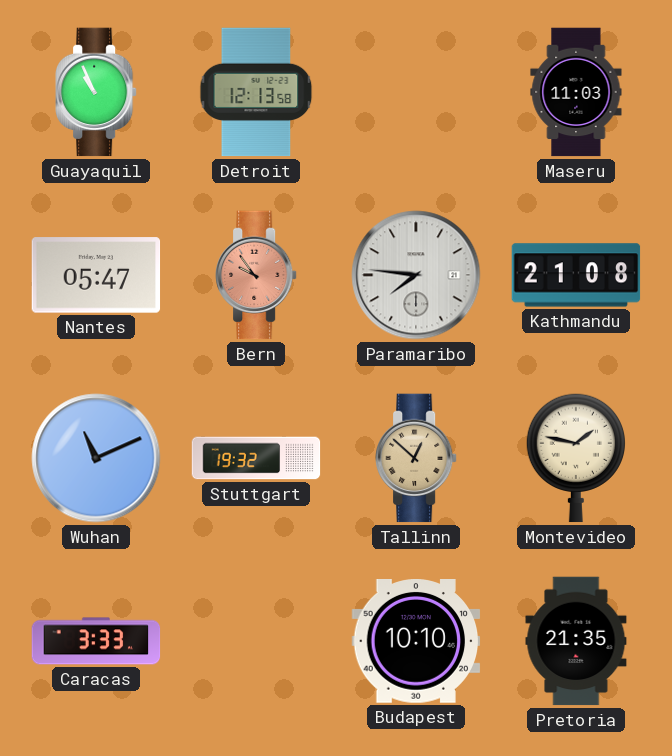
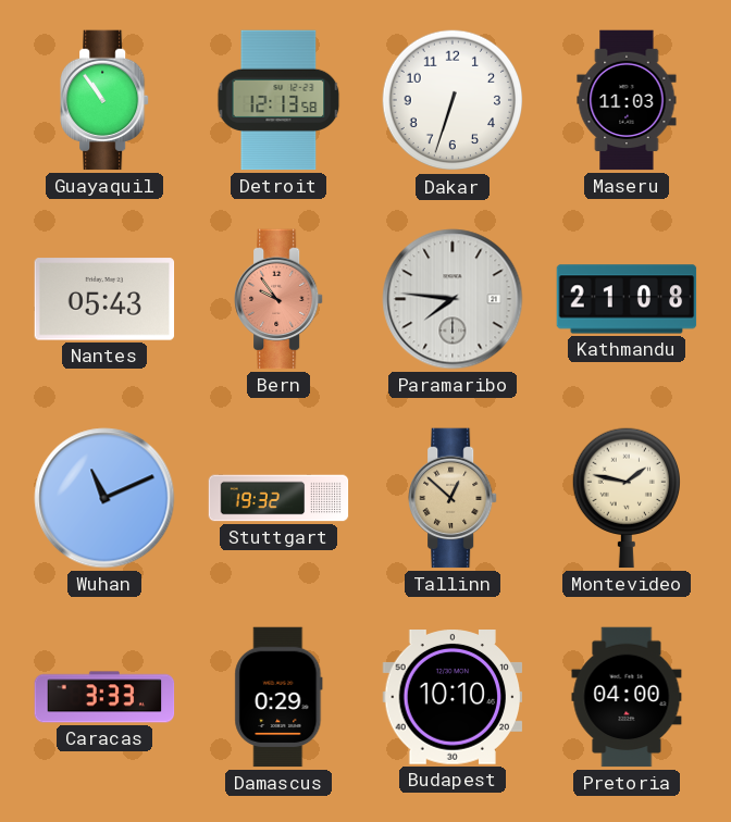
Guayaquil: 10:56 -> 10:54 (106, 100)
Dakar: none -> 6:33 (453, 100)
Nantes: 05:47 -> 05:43 (104, 299)
Damascus: none -> 0:29 (278, 697)
Pretoria: 21:35 -> 04:00 (627, 697)
